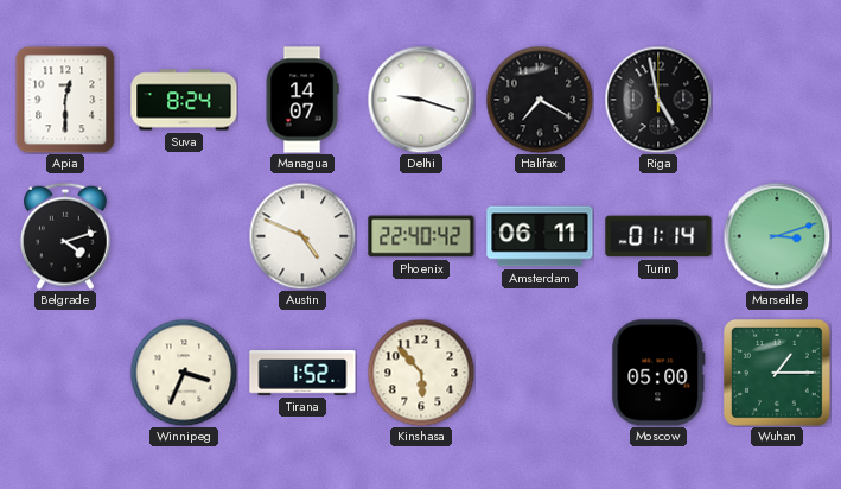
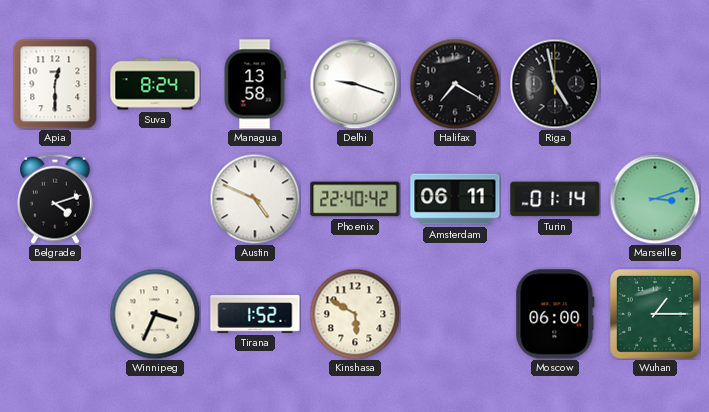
Managua: 14:07 -> 13:58 (255, 84)
Kinshasa: 5:53 -> 5:50 (355, 314)
Moscow: 05:00 -> 06:00 (555, 314)
